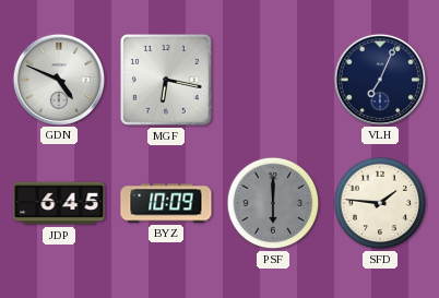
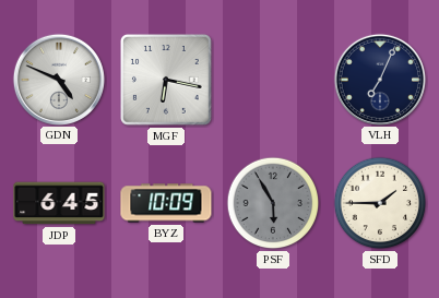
PSF: 6:00 -> 5:55 (273, 203)
SFD: 1:46 -> 1:45 (380, 203)
